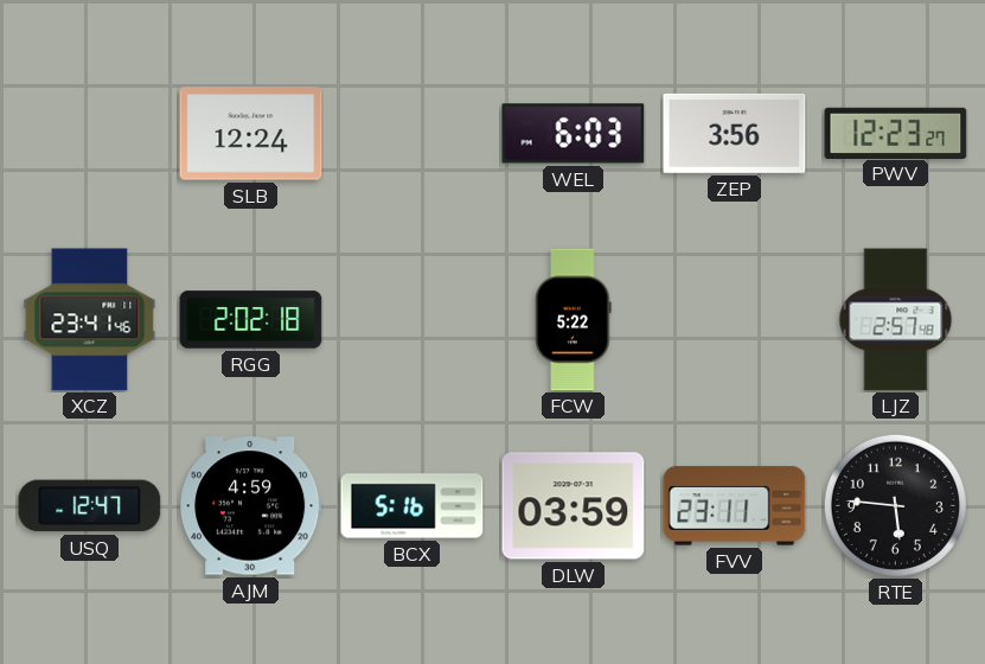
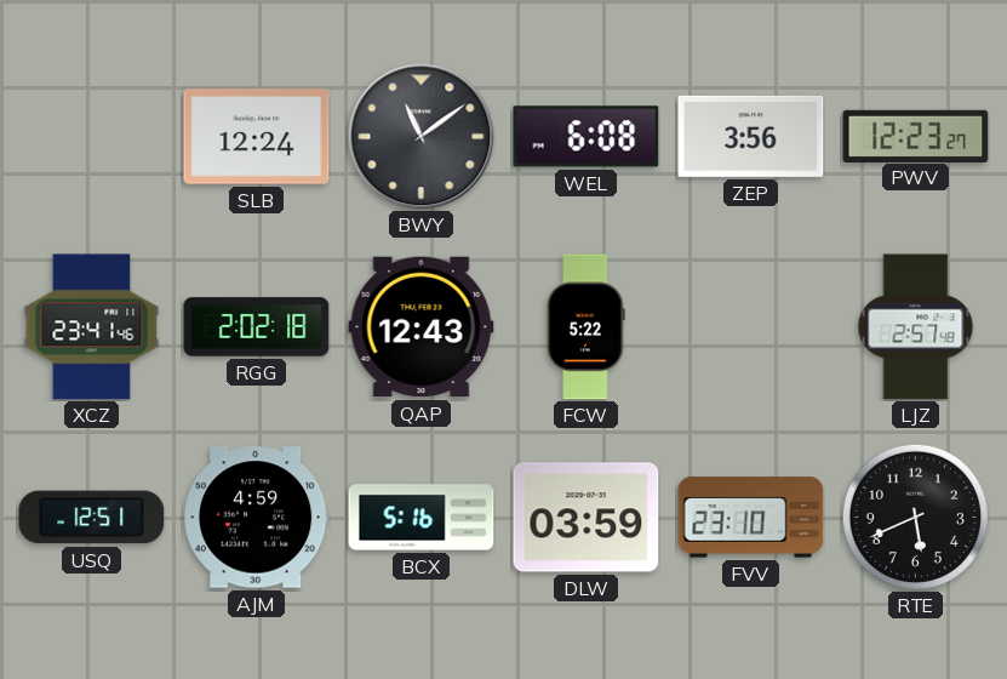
BWY: none -> 11:09 (422, 137)
WEL: 6:03 -> 6:08 (587, 137)
QAP: none -> 12:43 (422, 327)
USQ: 12:47 -> 12:51 (92, 518)
FVV: 23:11 -> 23:10 (751, 518)
RTE: 5:46 -> 5:41 (915, 517)
